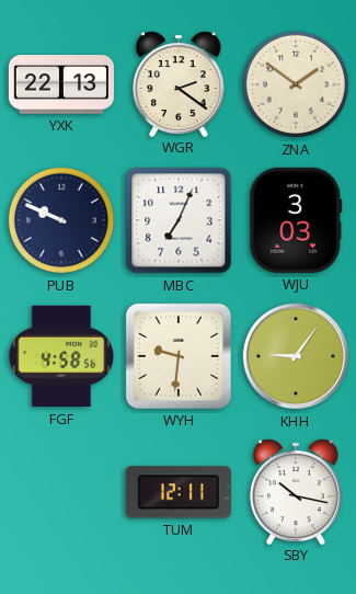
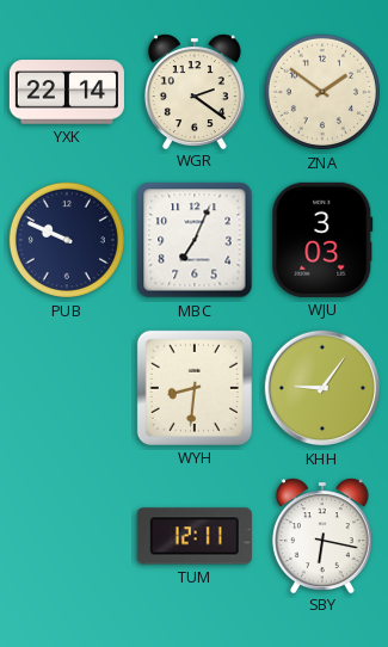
YXK: 22:13 -> 22:14 (67, 92)
FGF: 4:58 -> none (61, 356)
WYH: 9:31 -> 8:31 (195, 388)
SBY: 10:17 -> 6:17 (322, 535)
